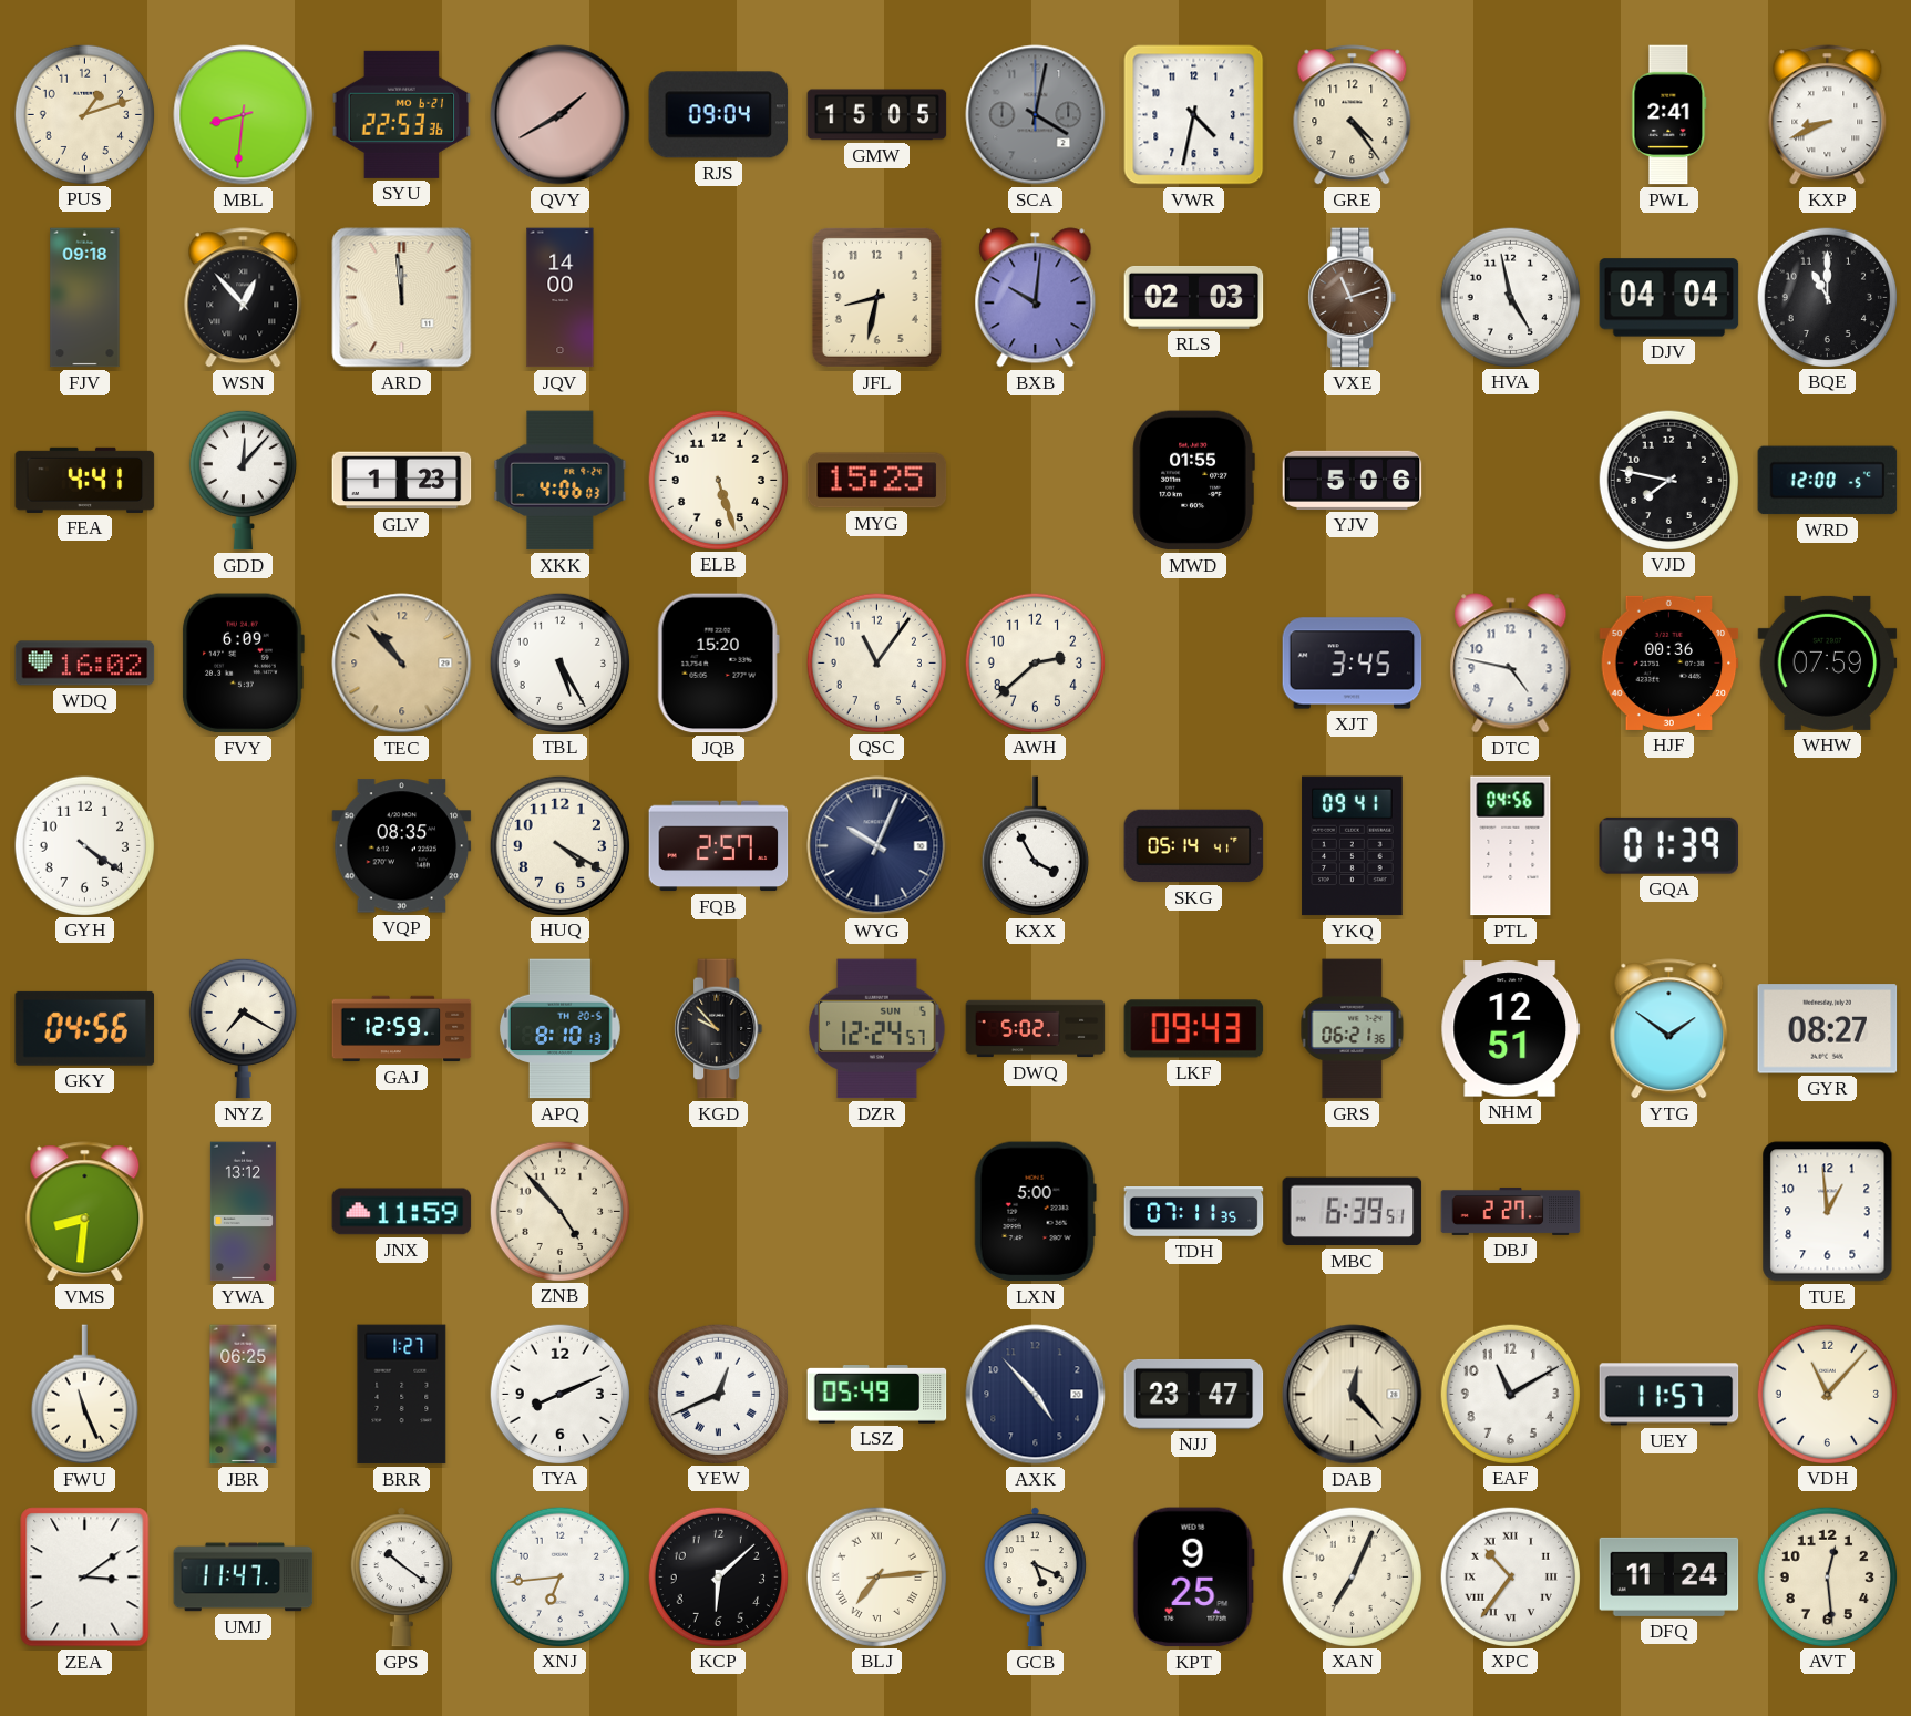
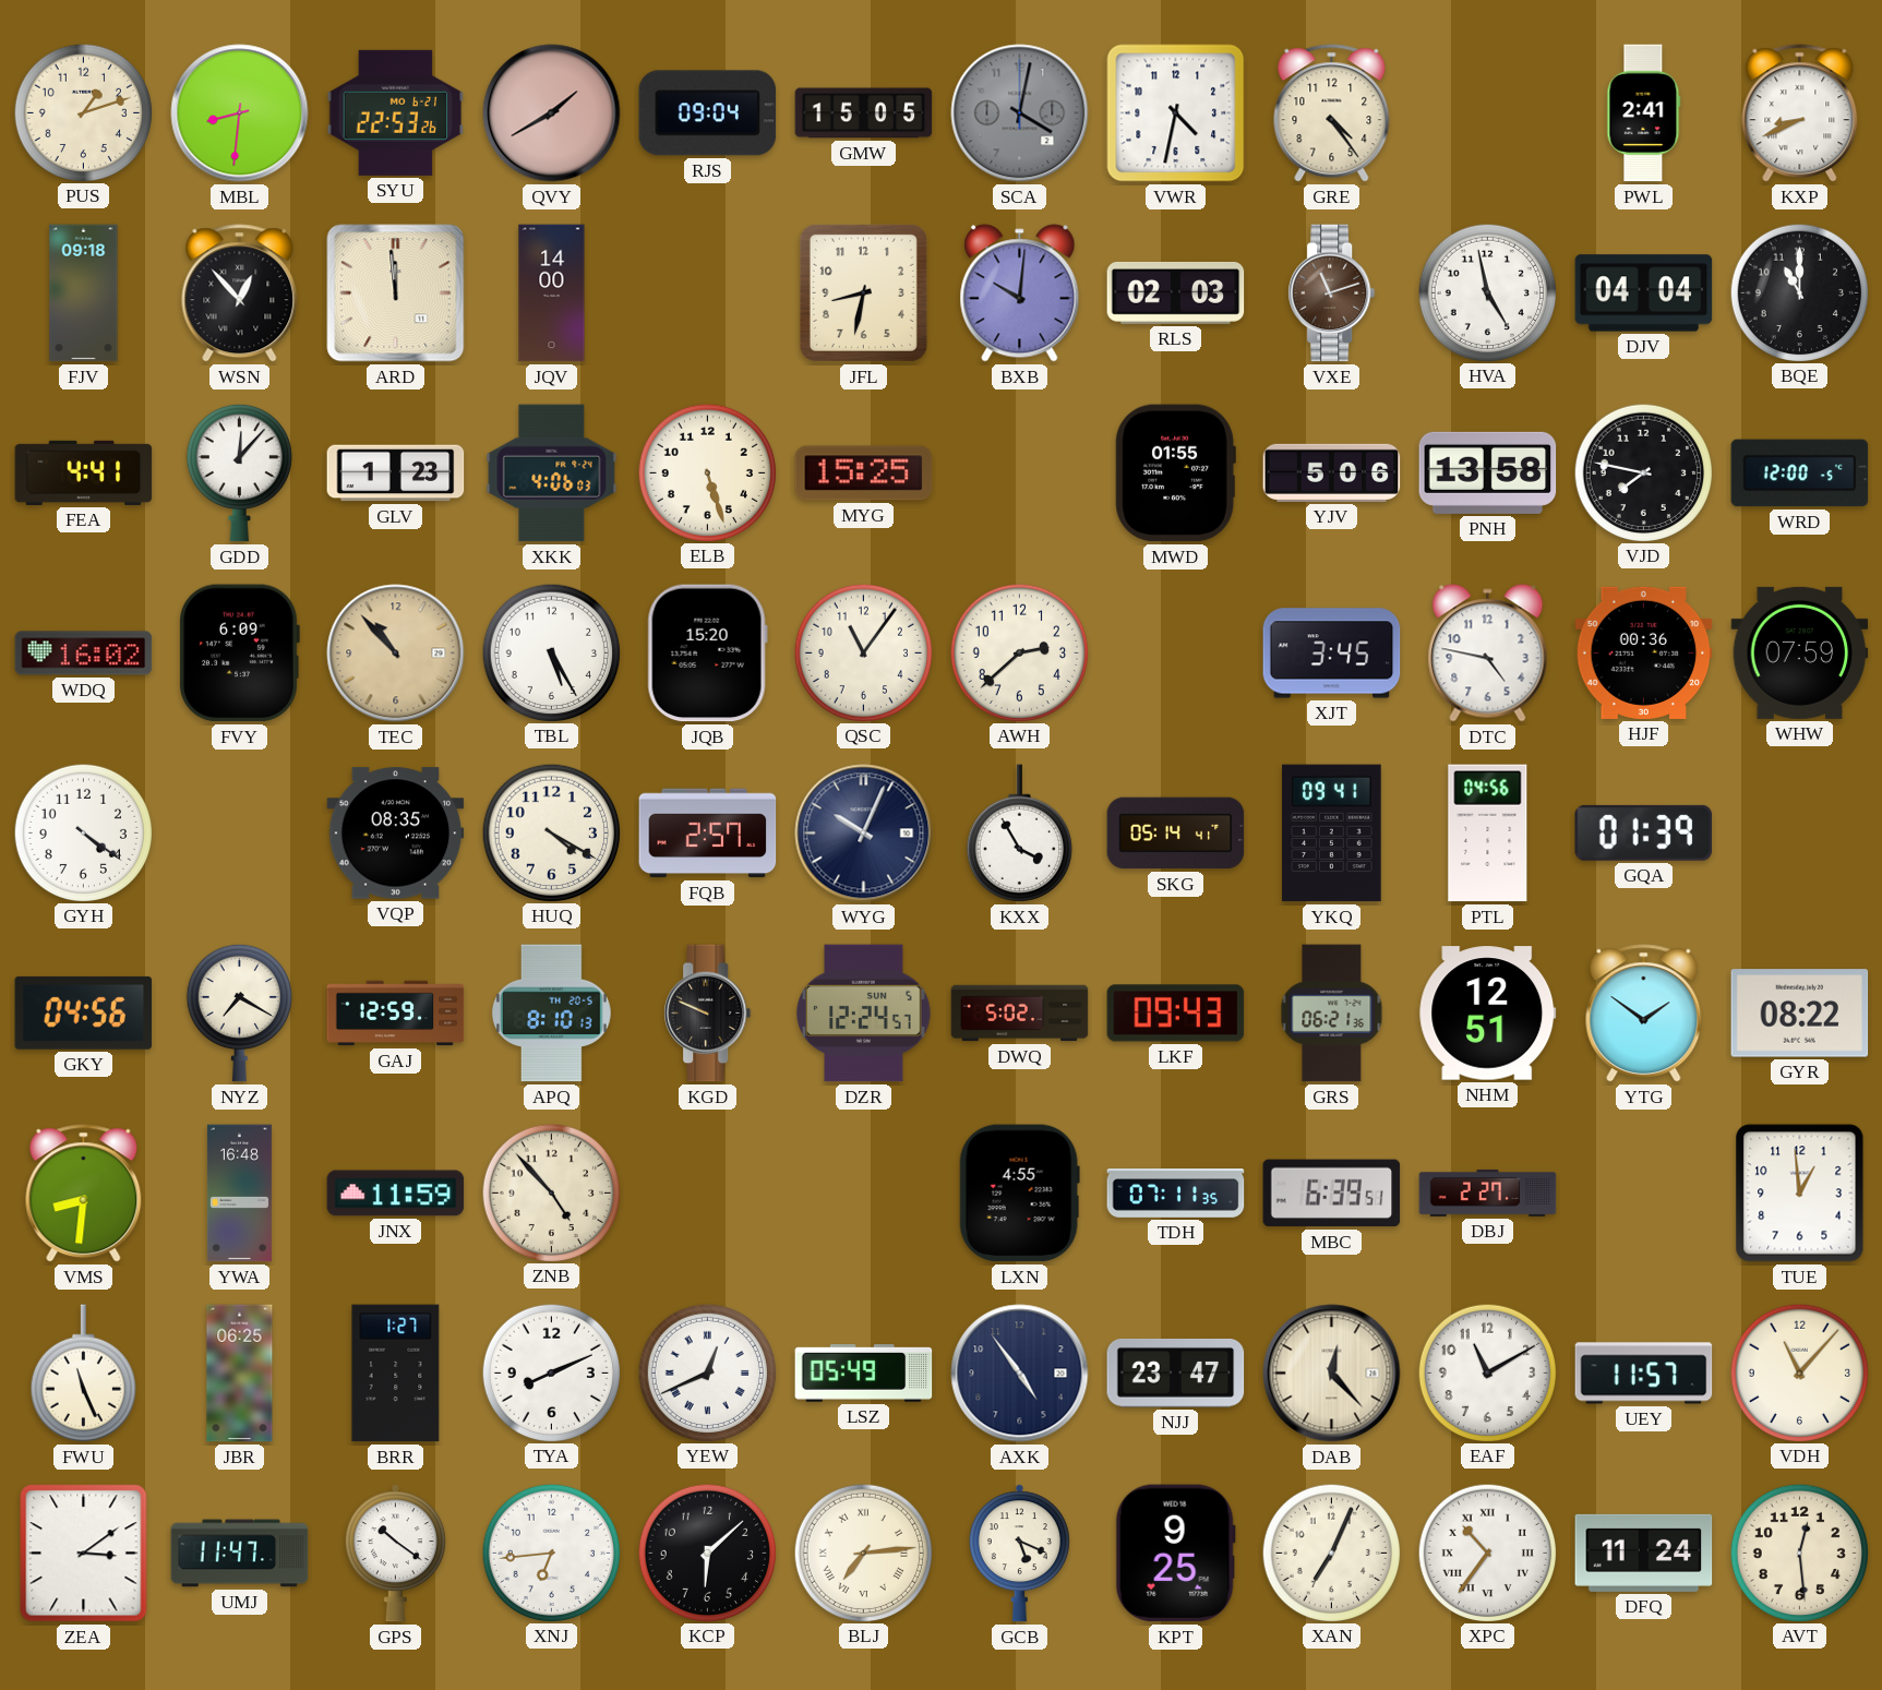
SYU: 22:53:36 -> 22:53:26 (396, 112)
PNH: none -> 13:58 (1488, 472)
KGD: 9:53 -> 9:49 (708, 1014)
GYR: 08:27 -> 08:22 (1800, 1014)
YWA: 13:12 -> 16:48 (239, 1194)
LXN: 5:00 -> 4:55 (1019, 1194)
AXK: 4:53 -> 4:54 (1020, 1374)
